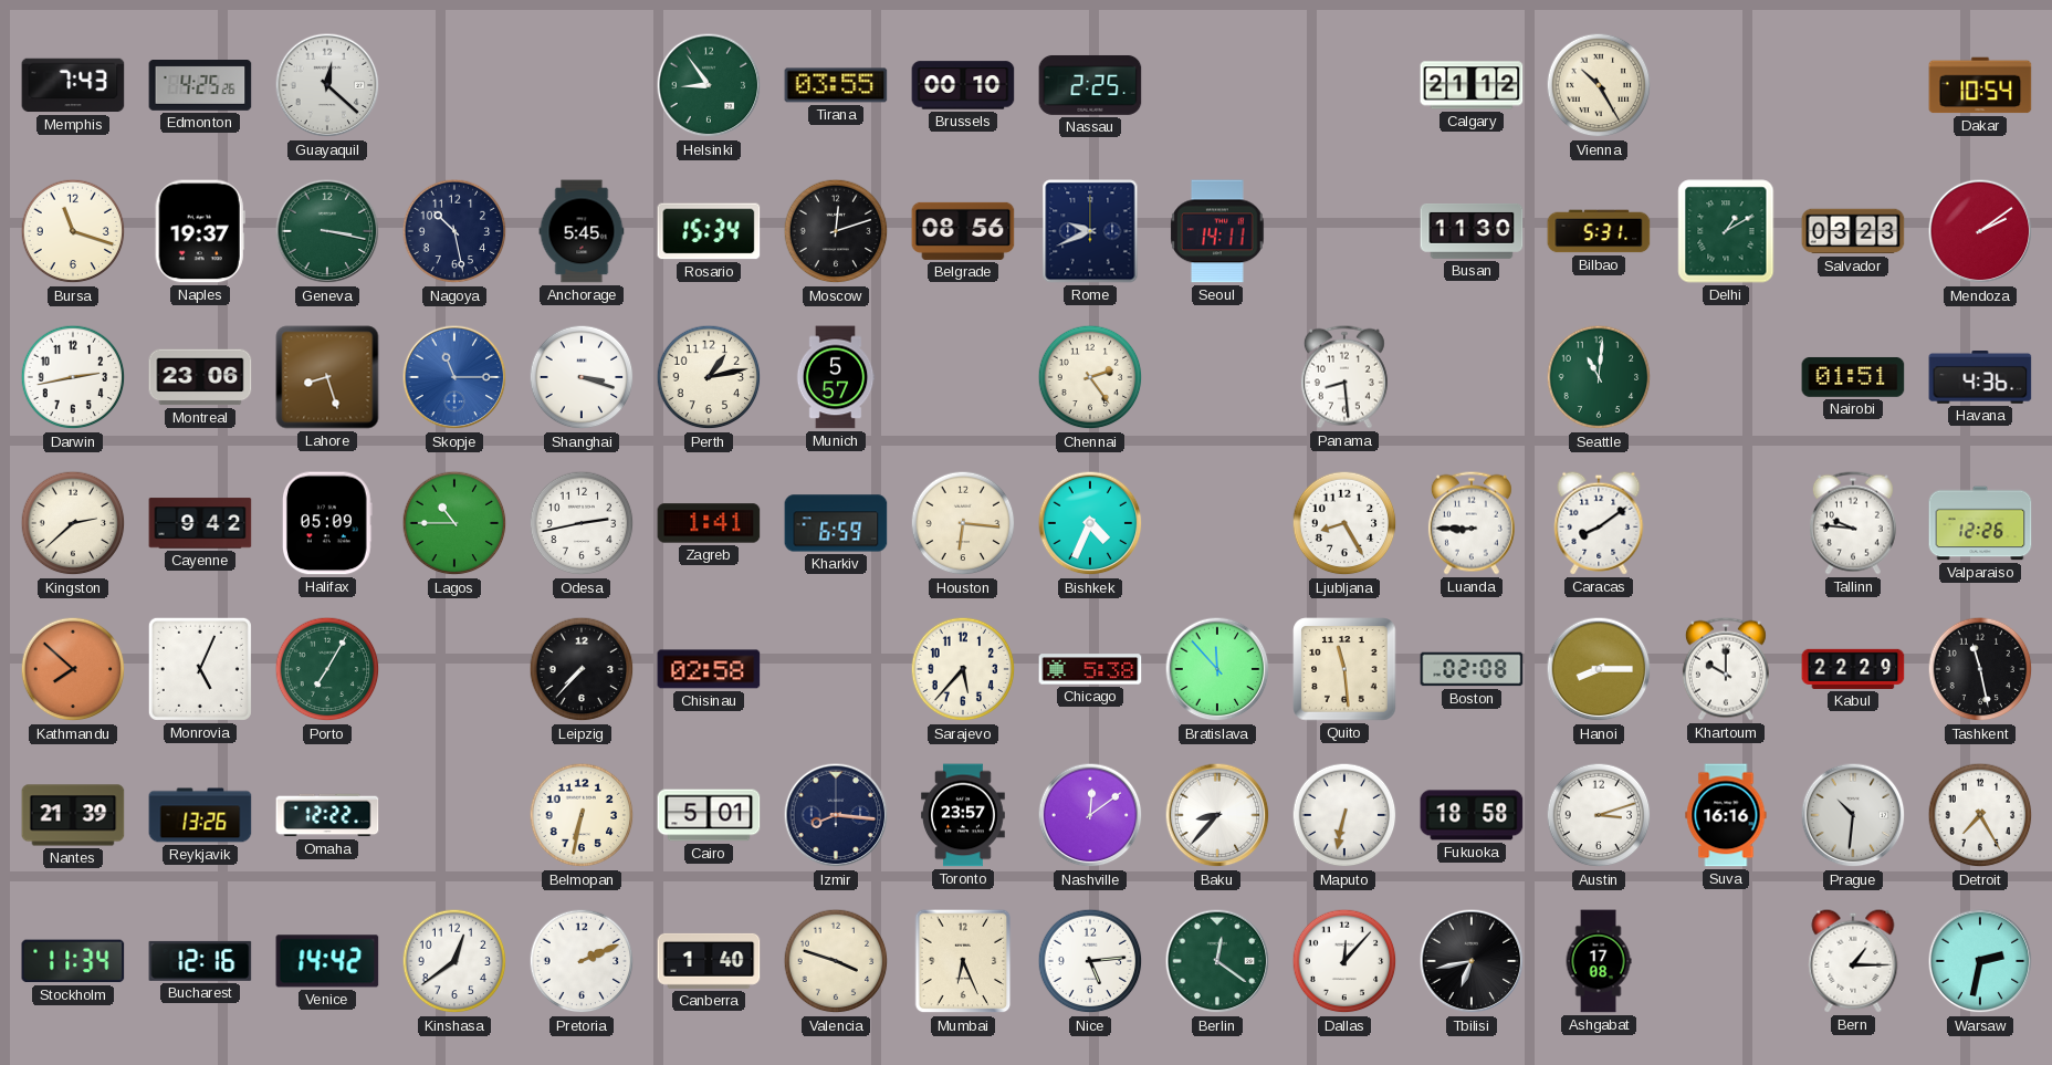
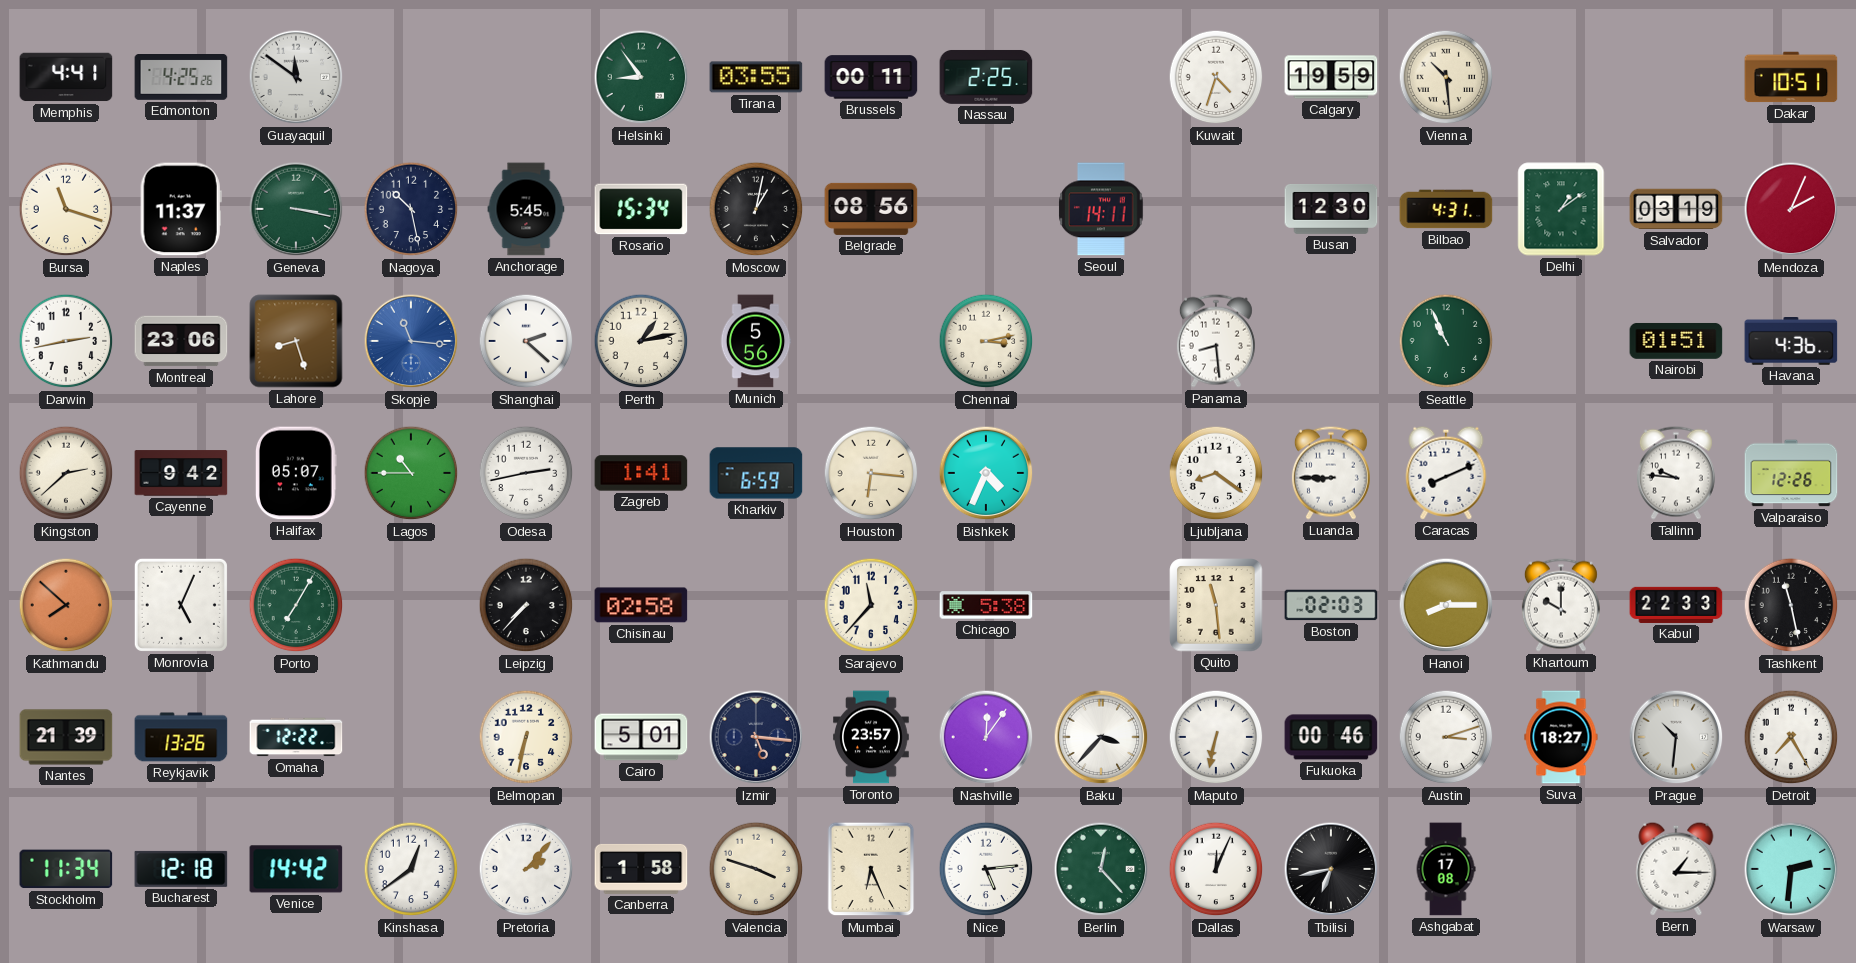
Memphis: 7:43 -> 4:41 (66, 77)
Guayaquil: 12:22 -> 11:51 (296, 77)
Brussels: 00:10 -> 00:11 (871, 77)
Kuwait: none -> 4:33 (1216, 77)
Calgary: 21:12 -> 19:59 (1331, 77)
Vienna: 10:25 -> 10:29 (1446, 77)
Dakar: 10:54 -> 10:51 (1791, 77)
Naples: 19:37 -> 11:37 (181, 209)
Moscow: 12:12 -> 1:02 (756, 209)
Rome: 9:41 -> none (1090, 231)
Busan: 11:30 -> 12:30 (1331, 210)
Bilbao: 5:31 -> 4:31 (1446, 209)
Delhi: 1:10 -> 1:09 (1561, 209)
Salvador: 03:23 -> 03:19 (1676, 209)
Mendoza: 2:09 -> 2:04 (1791, 209)
Skopje: 11:15 -> 11:16 (411, 341)
Shanghai: 3:18 -> 2:22 (526, 341)
Munich: 5:57 -> 5:56 (756, 341)
Chennai: 2:24 -> 3:13 (986, 341)
Seattle: 11:01 -> 10:56 (1446, 341)
Halifax: 05:09 -> 05:07 (296, 473)
Ljubljana: 8:25 -> 8:21 (1216, 473)
Caracas: 8:09 -> 8:11 (1446, 473)
Sarajevo: 5:37 -> 11:37 (871, 605)
Bratislava: 11:53 -> none (1217, 669)
Boston: 02:08 -> 02:03 (1331, 605)
Kabul: 22:29 -> 22:33 (1676, 605)
Izmir: 8:16 -> 5:16 (756, 737)
Nashville: 12:09 -> 12:06 (986, 737)
Baku: 8:37 -> 3:37 (1101, 737)
Fukuoka: 18:58 -> 00:46 (1331, 737)
Suva: 16:16 -> 18:27 (1561, 737)
Bucharest: 12:16 -> 12:18 (181, 869)
Pretoria: 2:11 -> 2:07 (526, 869)
Canberra: 1:40 -> 1:58 (641, 869)
Berlin: 12:21 -> 12:23 (1101, 869)
Dallas: 12:07 -> 12:04 (1216, 869)
Warsaw: 2:32 -> 2:31 (1791, 869)
